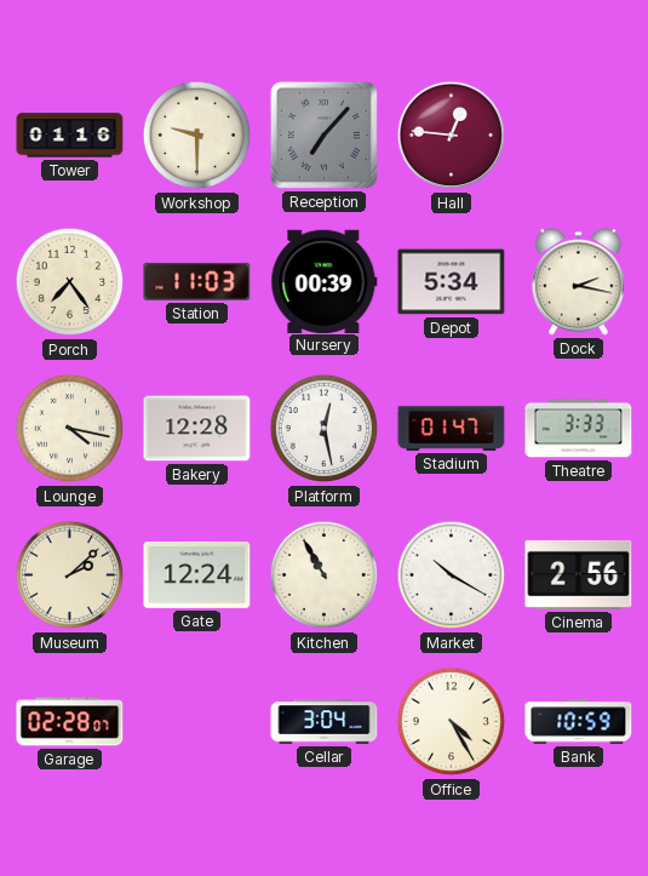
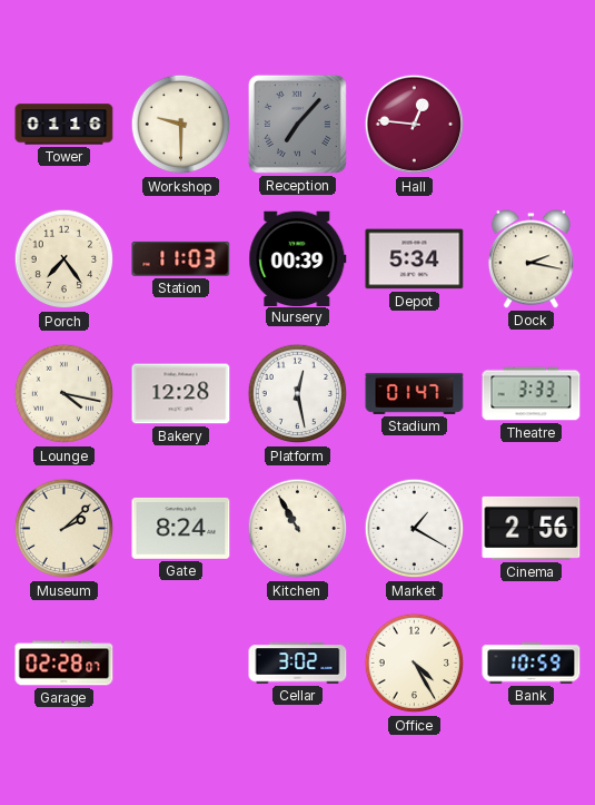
Gate: 12:24 -> 8:24 (181, 529)
Market: 10:20 -> 1:20 (415, 529)
Cellar: 3:04 -> 3:02 (298, 664)
